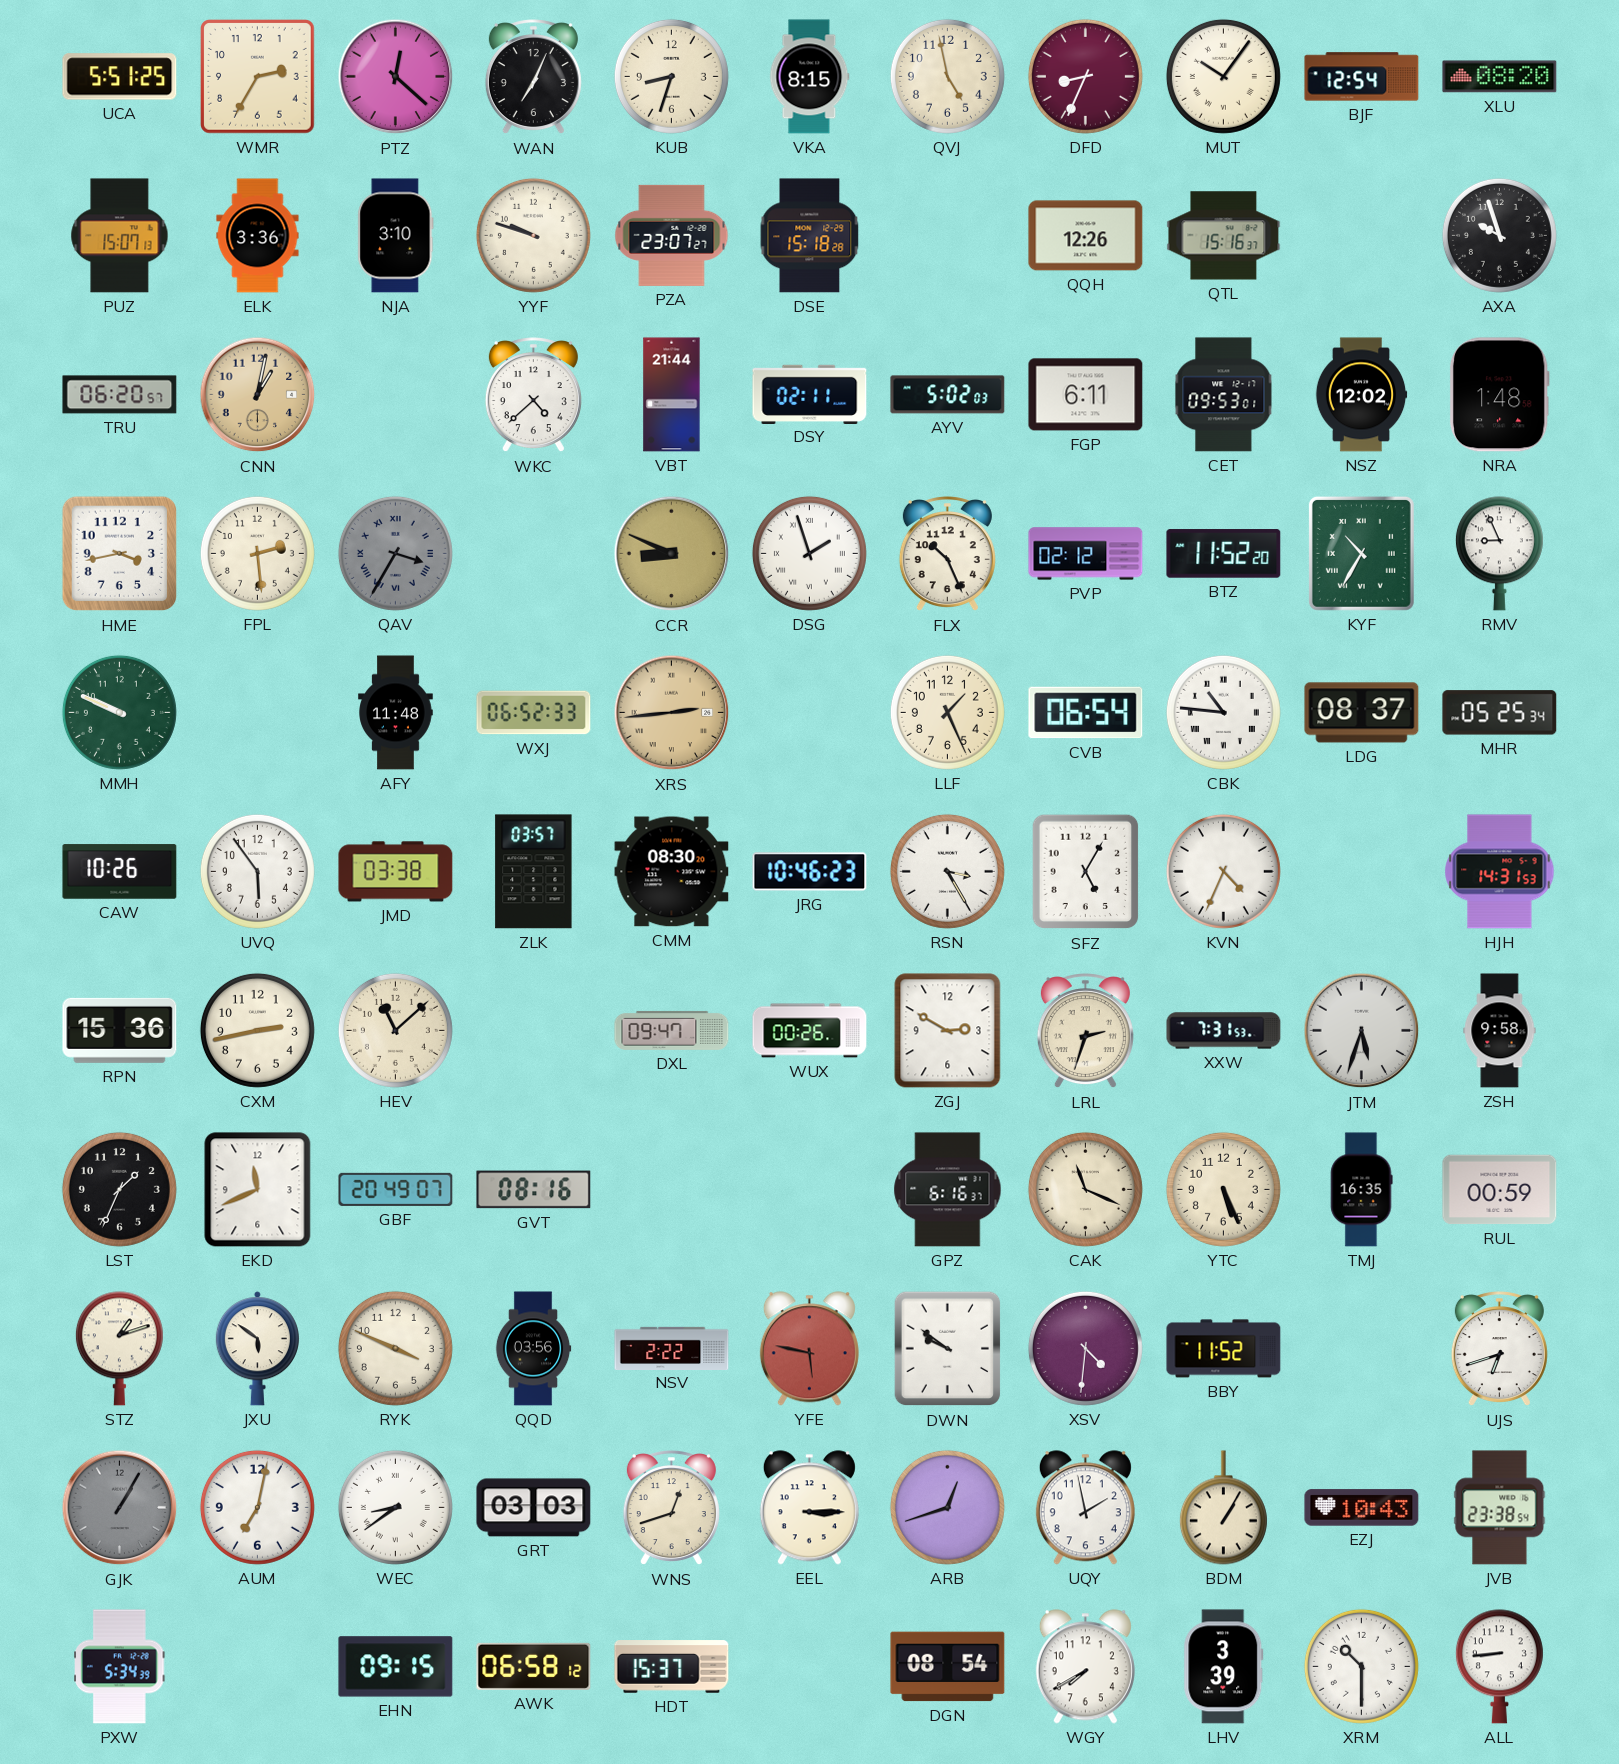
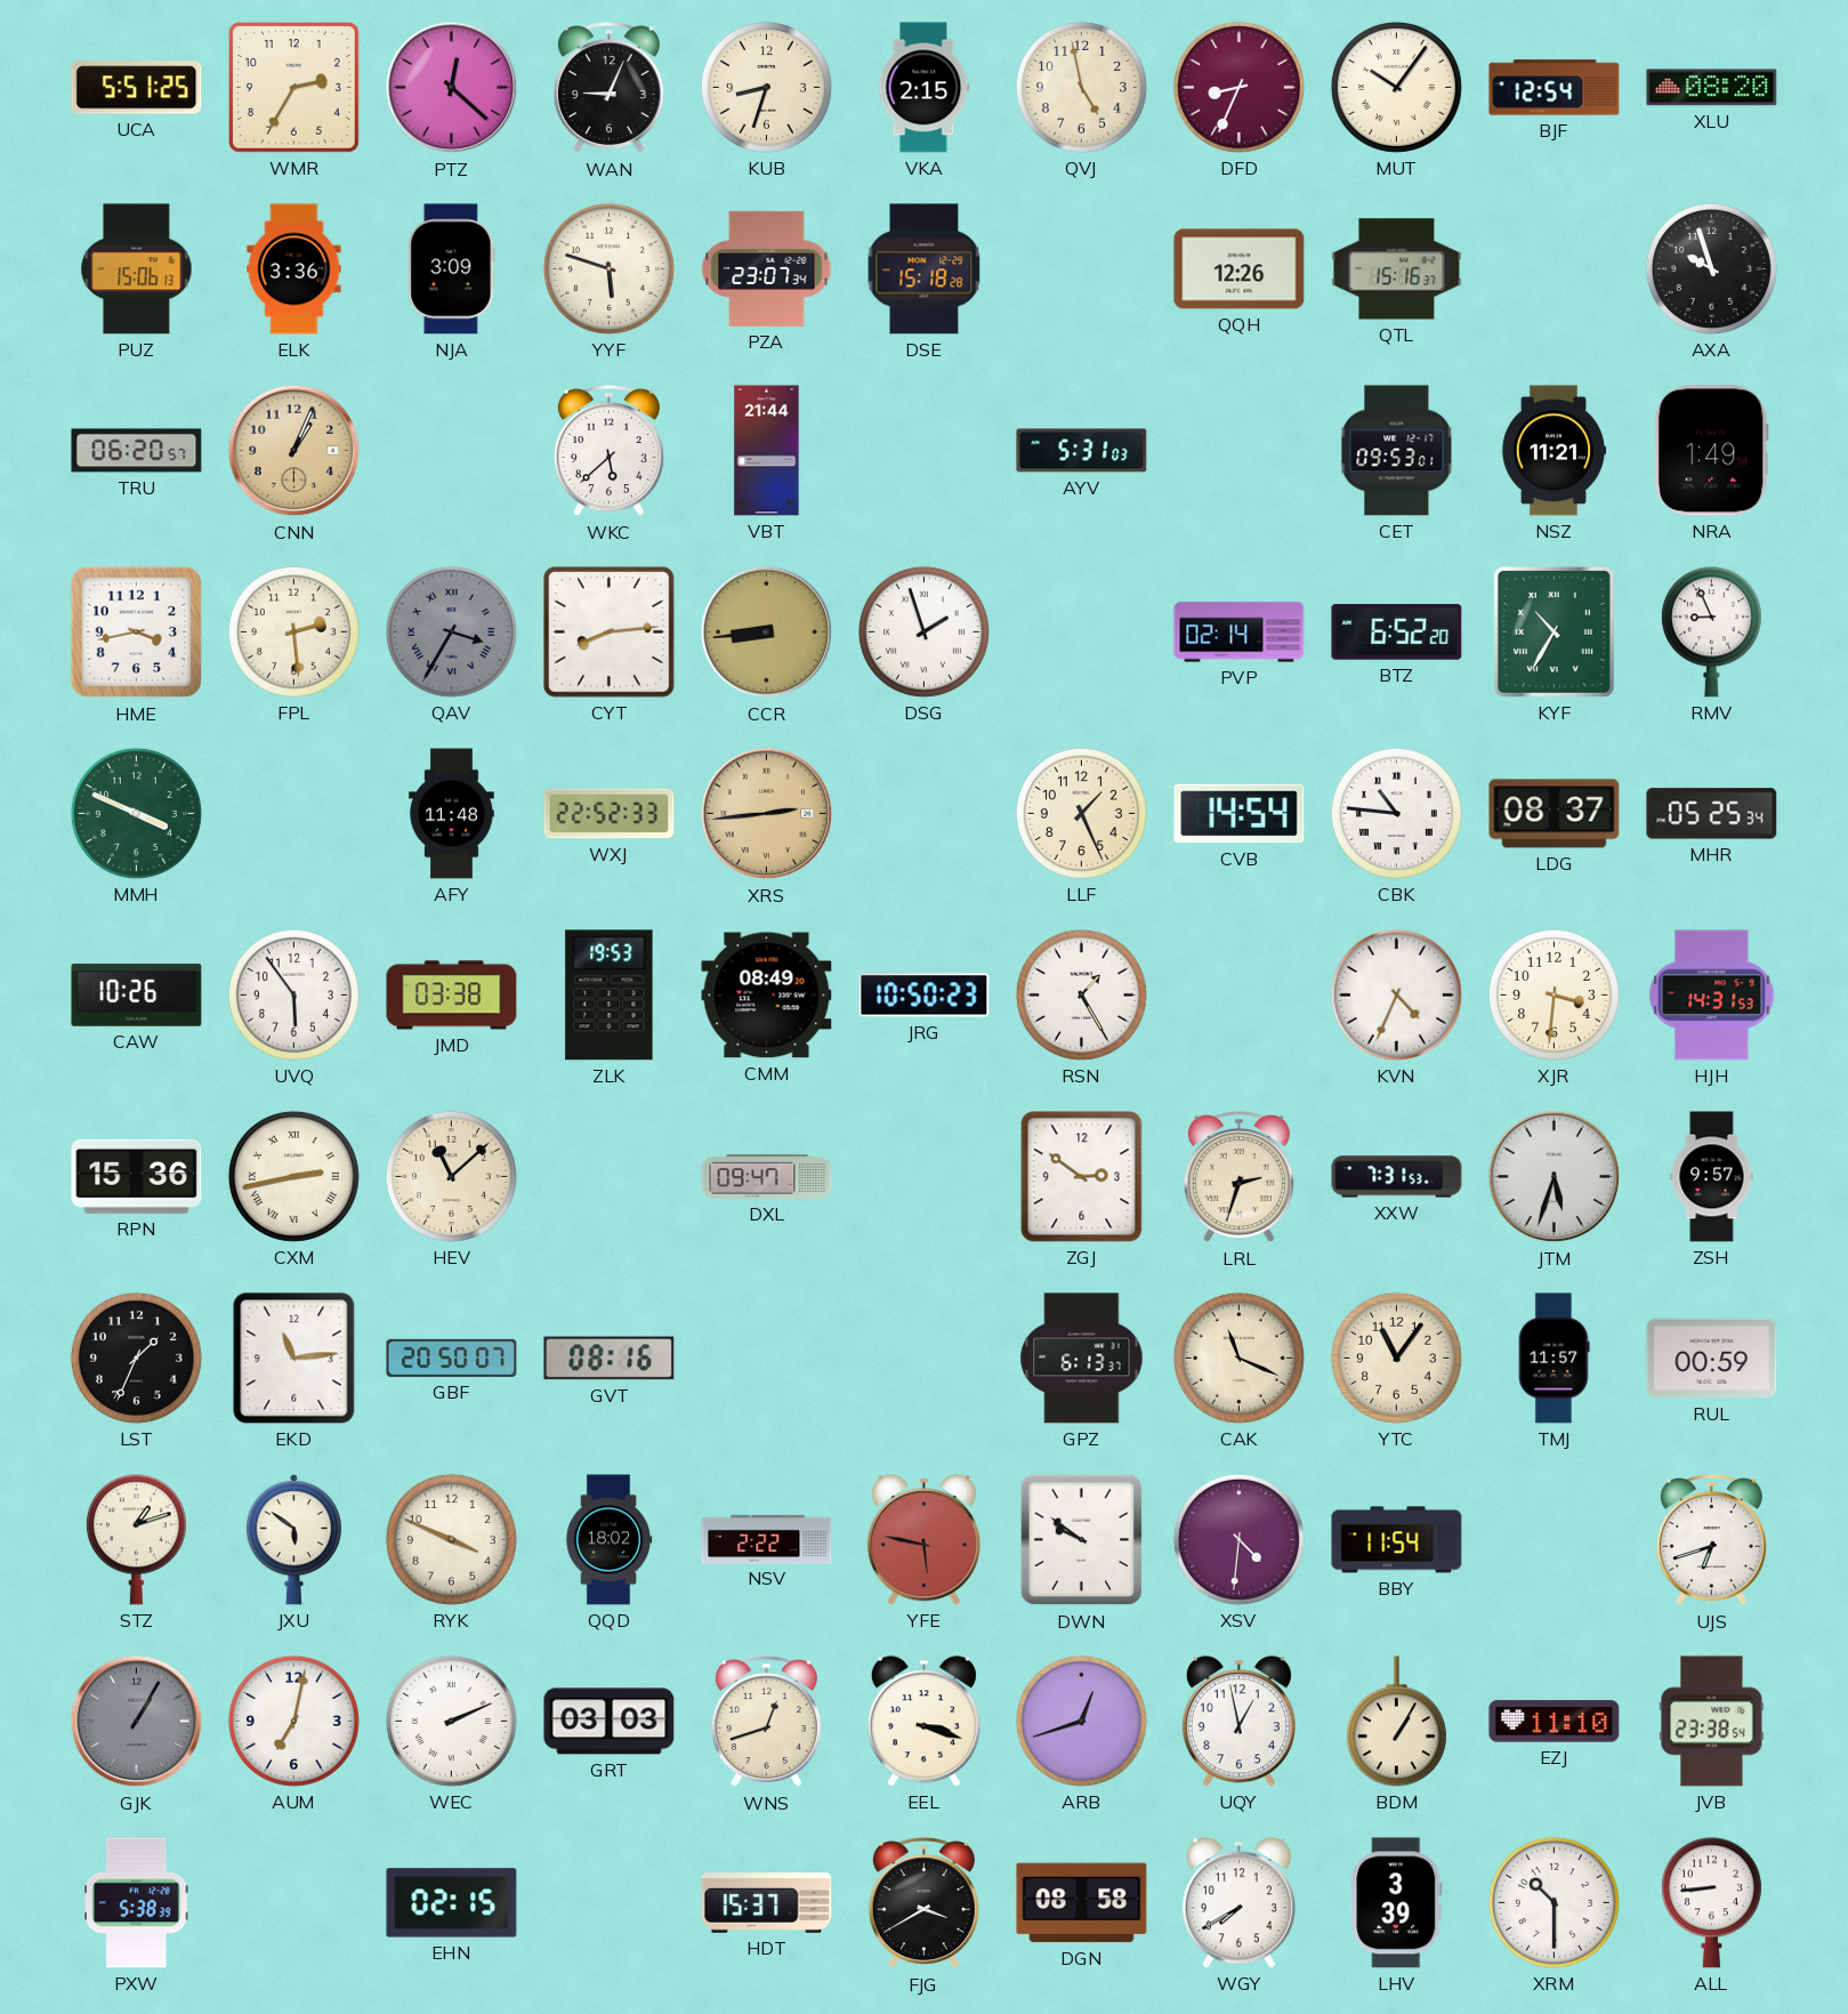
WAN: 7:04 -> 9:04 (608, 88)
VKA: 8:15 -> 2:15 (925, 88)
PUZ: 15:07 -> 15:06 (137, 269)
NJA: 3:10 -> 3:09 (452, 269)
YYF: 9:48 -> 5:48 (608, 268)
PZA: 23:07:27 -> 23:07:34 (767, 268)
CNN: 1:02 -> 1:04 (294, 451)
WKC: 4:38 -> 5:38 (608, 451)
DSY: 02:11 -> none (810, 394)
AYV: 5:02 -> 5:31 (1082, 451)
FGP: 6:11 -> none (1086, 395)
NSZ: 12:02 -> 11:21 (1554, 451)
NRA: 1:48 -> 1:49 (1711, 451)
CYT: none -> 8:14 (610, 633)
CCR: 8:49 -> 8:44 (767, 633)
FLX: 10:26 -> none (947, 554)
PVP: 02:12 -> 02:14 (1240, 633)
BTZ: 11:52 -> 6:52 (1397, 633)
MMH: 9:49 -> 3:49 (136, 813)
WXJ: 06:52 -> 22:52 (610, 814)
CVB: 06:54 -> 14:54 (1240, 814)
ZLK: 03:57 -> 19:53 (610, 996)
CMM: 08:30 -> 08:49 (767, 996)
JRG: 10:46 -> 10:50 (925, 996)
RSN: 3:25 -> 1:25 (1081, 994)
SFZ: 5:05 -> none (1086, 872)
XJR: none -> 3:31 (1554, 994)
CXM numerals: Arabic -> Roman (293, 1176)
WUX: 00:26 -> none (810, 1031)
ZGJ: 2:50 -> 2:51 (1082, 1177)
ZSH: 9:58 -> 9:57 (1712, 1177)
EKD: 11:41 -> 11:14 (294, 1359)
GBF: 20:49 -> 20:50 (452, 1358)
GPZ: 6:16 -> 6:13 (1082, 1359)
YTC: 5:26 -> 11:06 (1396, 1358)
TMJ: 16:35 -> 11:57 (1555, 1359)
QQD: 03:56 -> 18:02 (608, 1540)
BBY: 11:52 -> 11:54 (1397, 1540)
WEC: 8:39 -> 2:11 (451, 1721)
EEL: 3:15 -> 3:18 (923, 1722)
UQY: 1:58 -> 12:58 (1238, 1722)
EZJ: 10:43 -> 11:10 (1555, 1722)
PXW: 5:34 -> 5:38 (137, 1903)
EHN: 09:15 -> 02:15 (452, 1903)
AWK: 06:58 -> none (534, 1666)
FJG: none -> 3:40 (923, 1903)
DGN: 08:54 -> 08:58 (1082, 1903)
